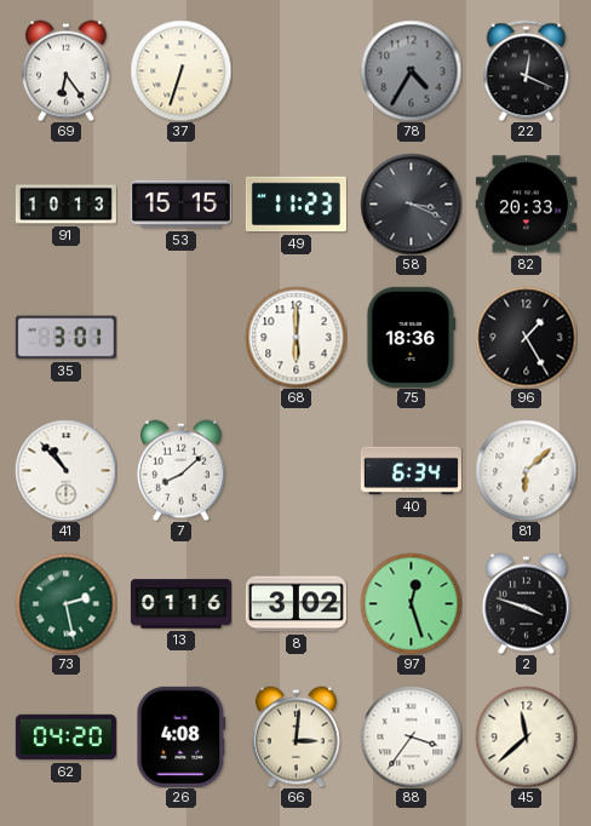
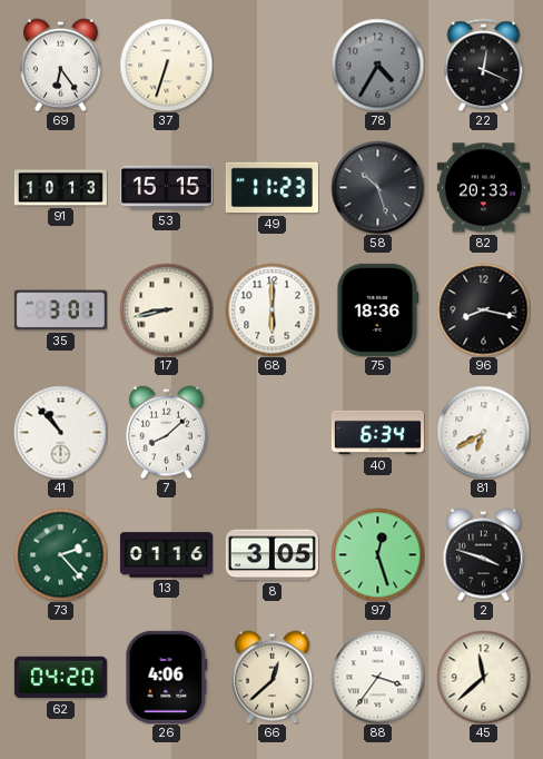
58: 3:19 -> 10:27 (377, 187)
17: none -> 8:43 (166, 309)
96: 1:25 -> 8:17 (483, 309)
81: 6:08 -> 6:40 (483, 432)
73: 2:28 -> 2:23 (60, 554)
8: 3:02 -> 3:05 (271, 555)
26: 4:08 -> 4:06 (167, 677)
66: 3:01 -> 12:38 (271, 677)
